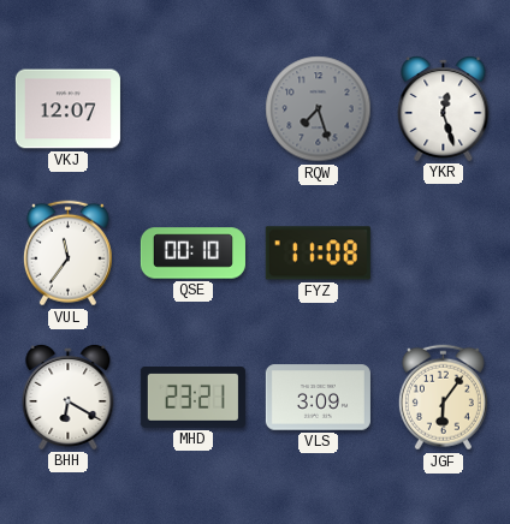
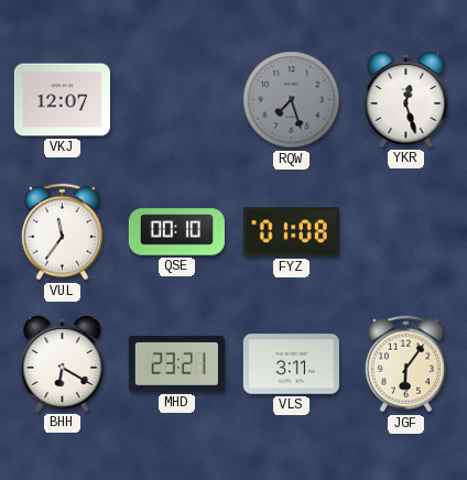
FYZ: 11:08 -> 01:08 (291, 232)
VLS: 3:09 -> 3:11 (291, 364)
